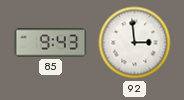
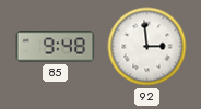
85: 9:43 -> 9:48 (56, 47)
